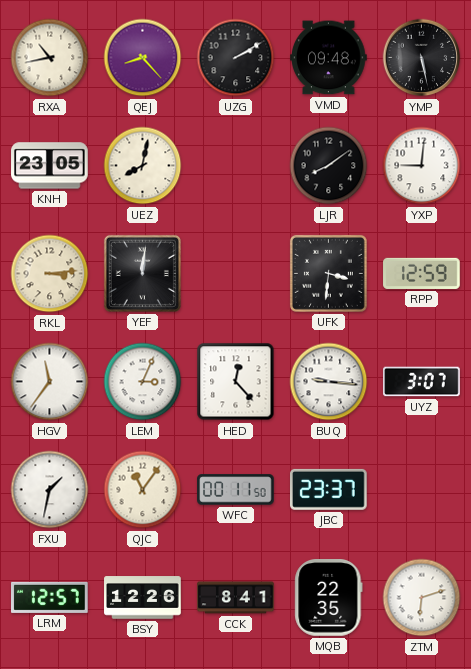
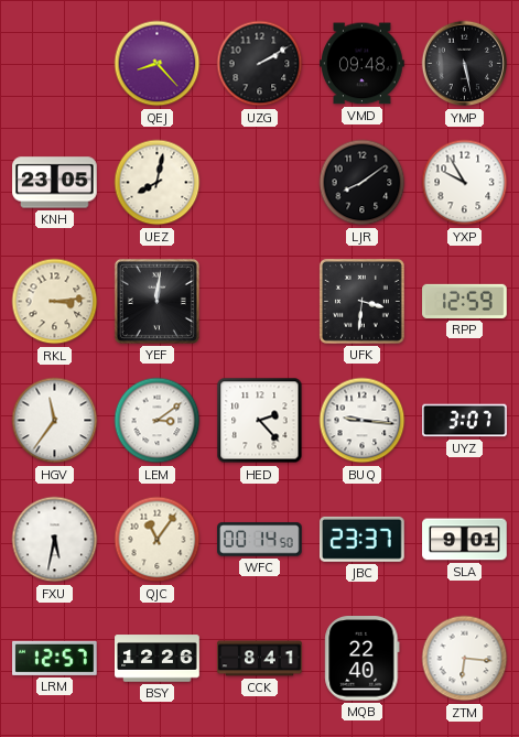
RXA: 10:43 -> none (50, 58)
YXP: 9:01 -> 9:55 (465, 183)
LEM: 3:04 -> 3:09 (158, 421)
HED: 12:23 -> 2:23 (260, 421)
FXU: 1:32 -> 5:32 (55, 540)
WFC: 00:11 -> 00:14 (260, 540)
SLA: none -> 9:01 (465, 540)
MQB: 22:35 -> 22:40 (363, 659)
ZTM: 6:12 -> 6:16 (465, 659)
